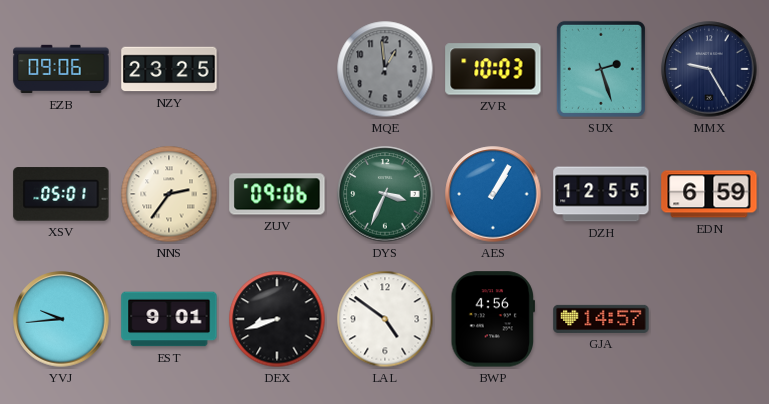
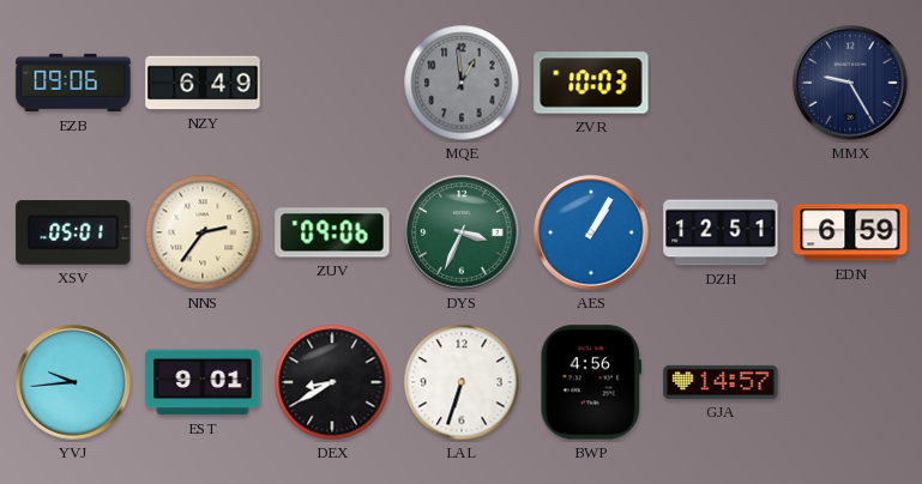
NZY: 23:25 -> 6:49 (203, 83)
SUX: 2:27 -> none (601, 69)
DZH: 12:55 -> 12:51 (721, 232)
DEX: 8:42 -> 8:40 (332, 382)
LAL: 4:51 -> 6:33 (462, 382)
